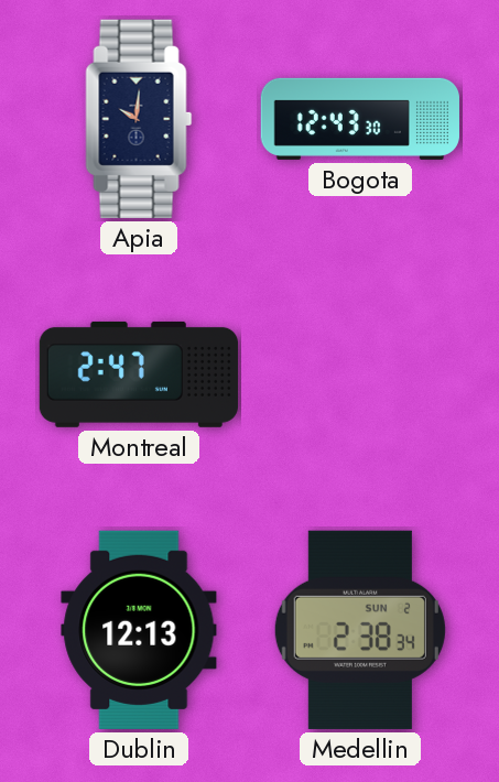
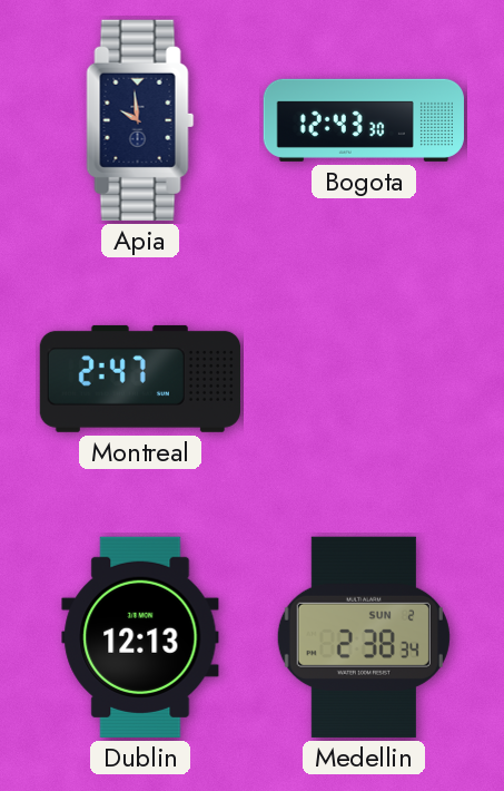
Apia: 10:01 -> 9:59 (140, 120)
